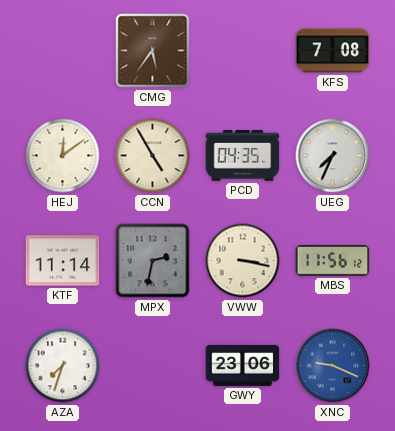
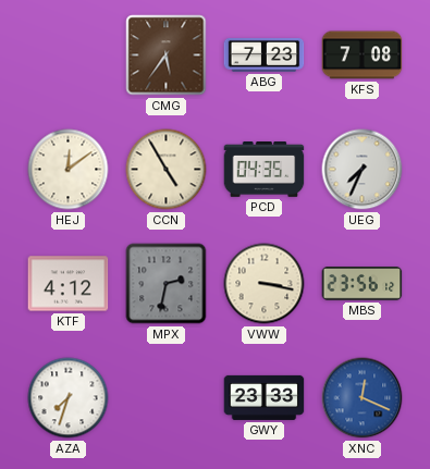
ABG: none -> 7:23 (265, 54)
KTF: 11:14 -> 4:12 (69, 284)
MBS: 11:56 -> 23:56 (363, 284)
GWY: 23:06 -> 23:33 (265, 397)
XNC: 9:19 -> 12:19 (363, 398)
